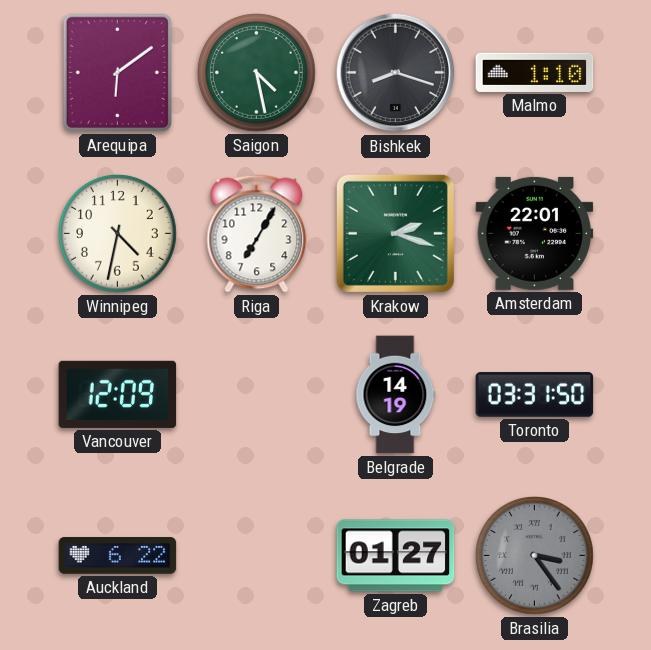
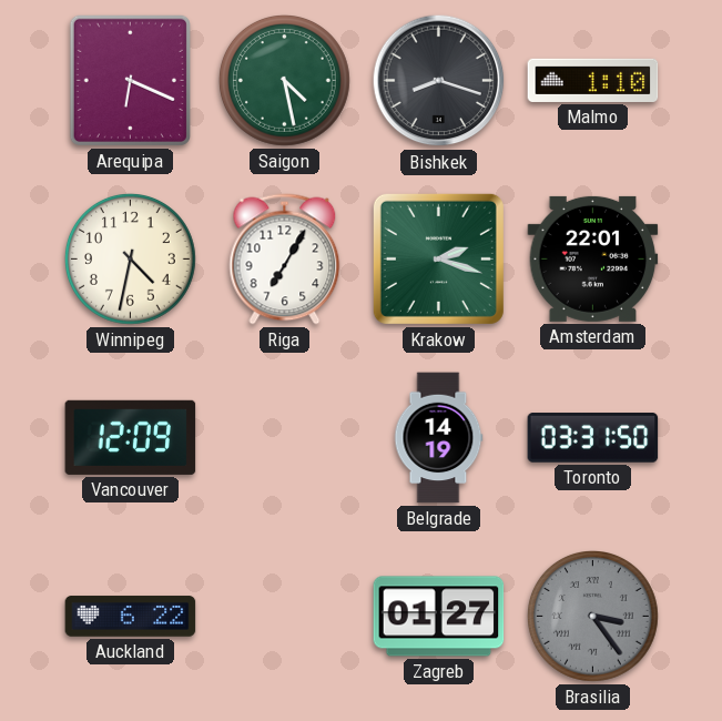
Arequipa: 6:09 -> 6:19 (130, 80)
